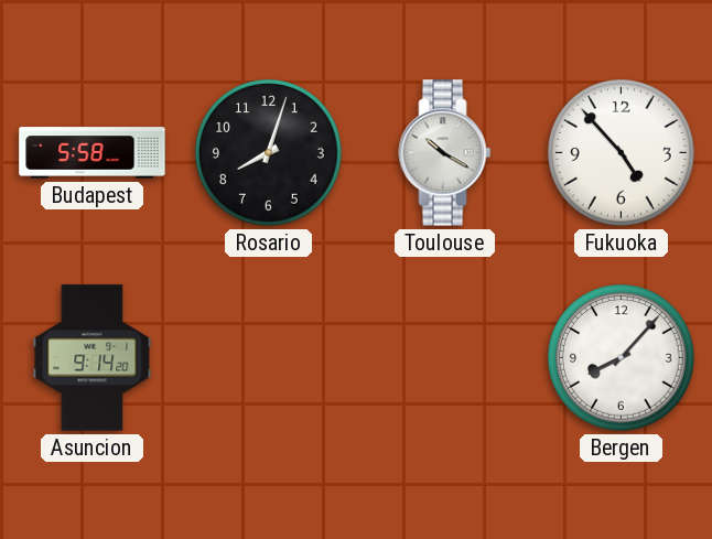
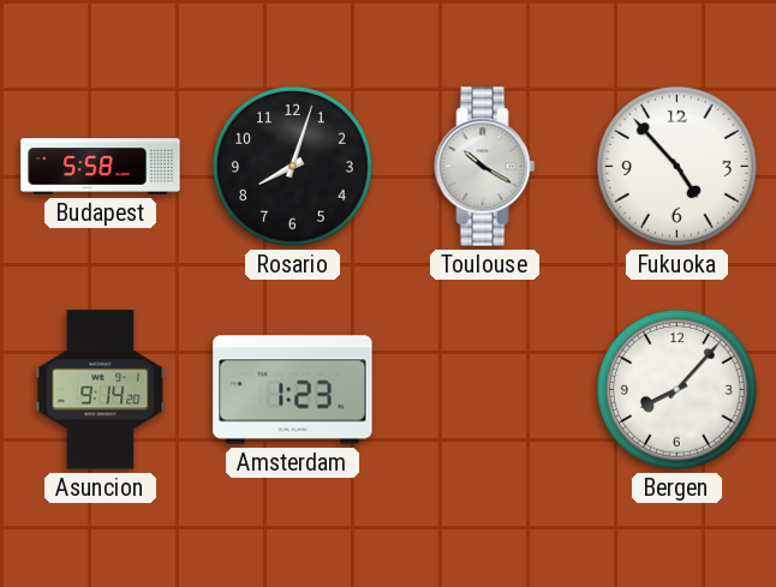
Amsterdam: none -> 1:23 (293, 390)
